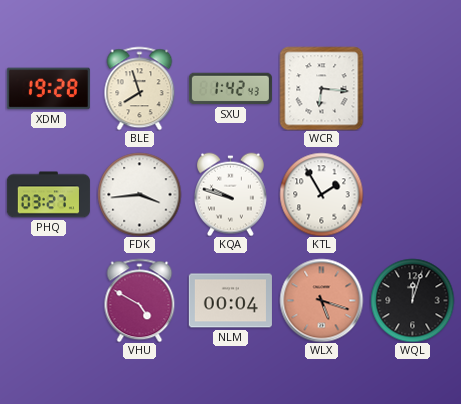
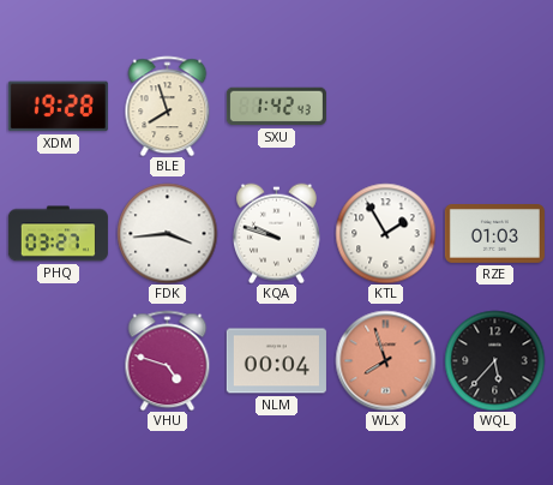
WCR: 6:16 -> none (321, 88)
RZE: none -> 01:03 (494, 234)
VHU: 4:50 -> 4:48 (168, 360)
WLX: 5:18 -> 7:57 (385, 360)
WQL: 12:03 -> 5:37 (494, 360)
